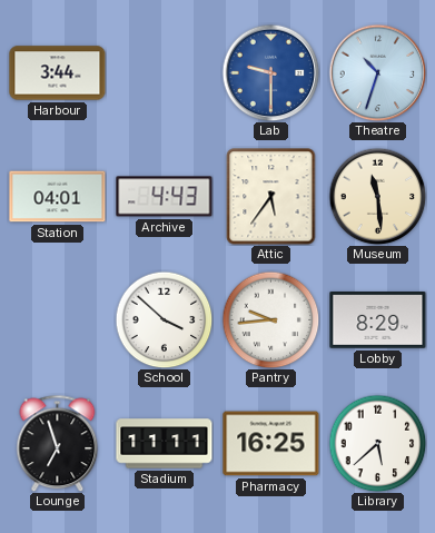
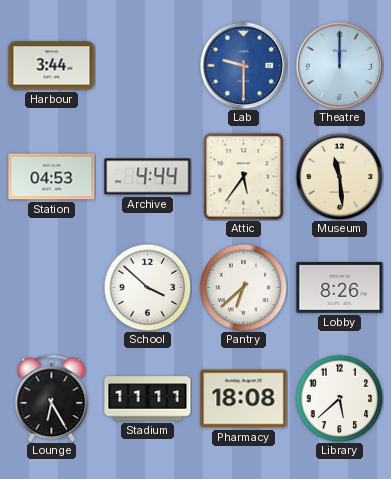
Theatre: 10:33 -> 12:00 (339, 65)
Station: 04:01 -> 04:53 (52, 177)
Archive: 4:43 -> 4:44 (148, 177)
Pantry: 9:44 -> 6:38 (243, 287)
Lobby: 8:29 -> 8:26 (340, 288)
Lounge: 6:57 -> 6:25 (52, 398)
Pharmacy: 16:25 -> 18:08 (244, 399)
